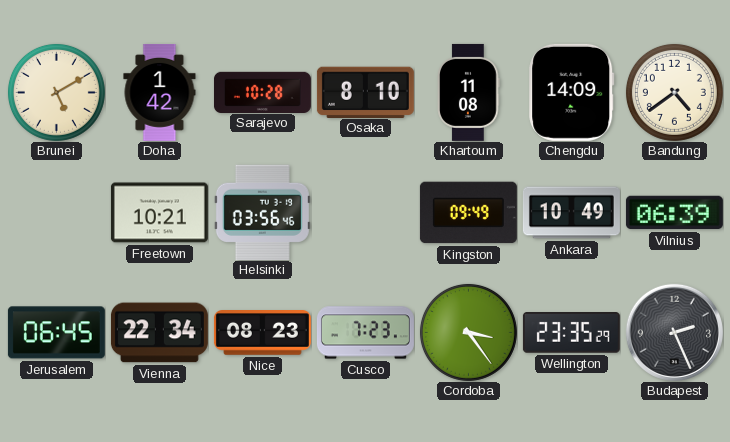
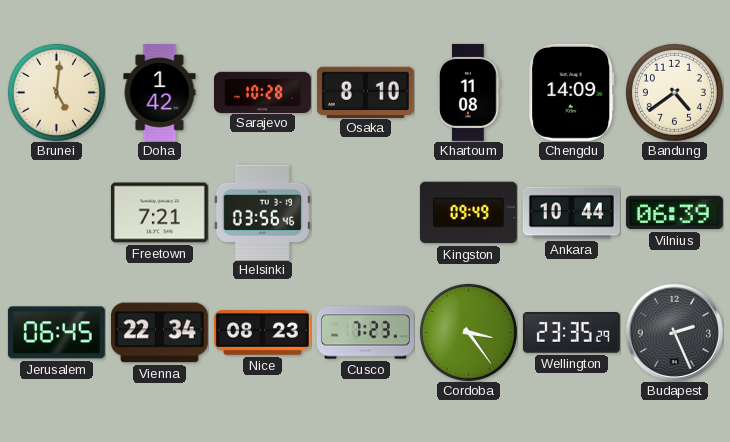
Brunei: 5:10 -> 5:01 (56, 92)
Freetown: 10:21 -> 7:21 (159, 213)
Ankara: 10:49 -> 10:44 (571, 213)
